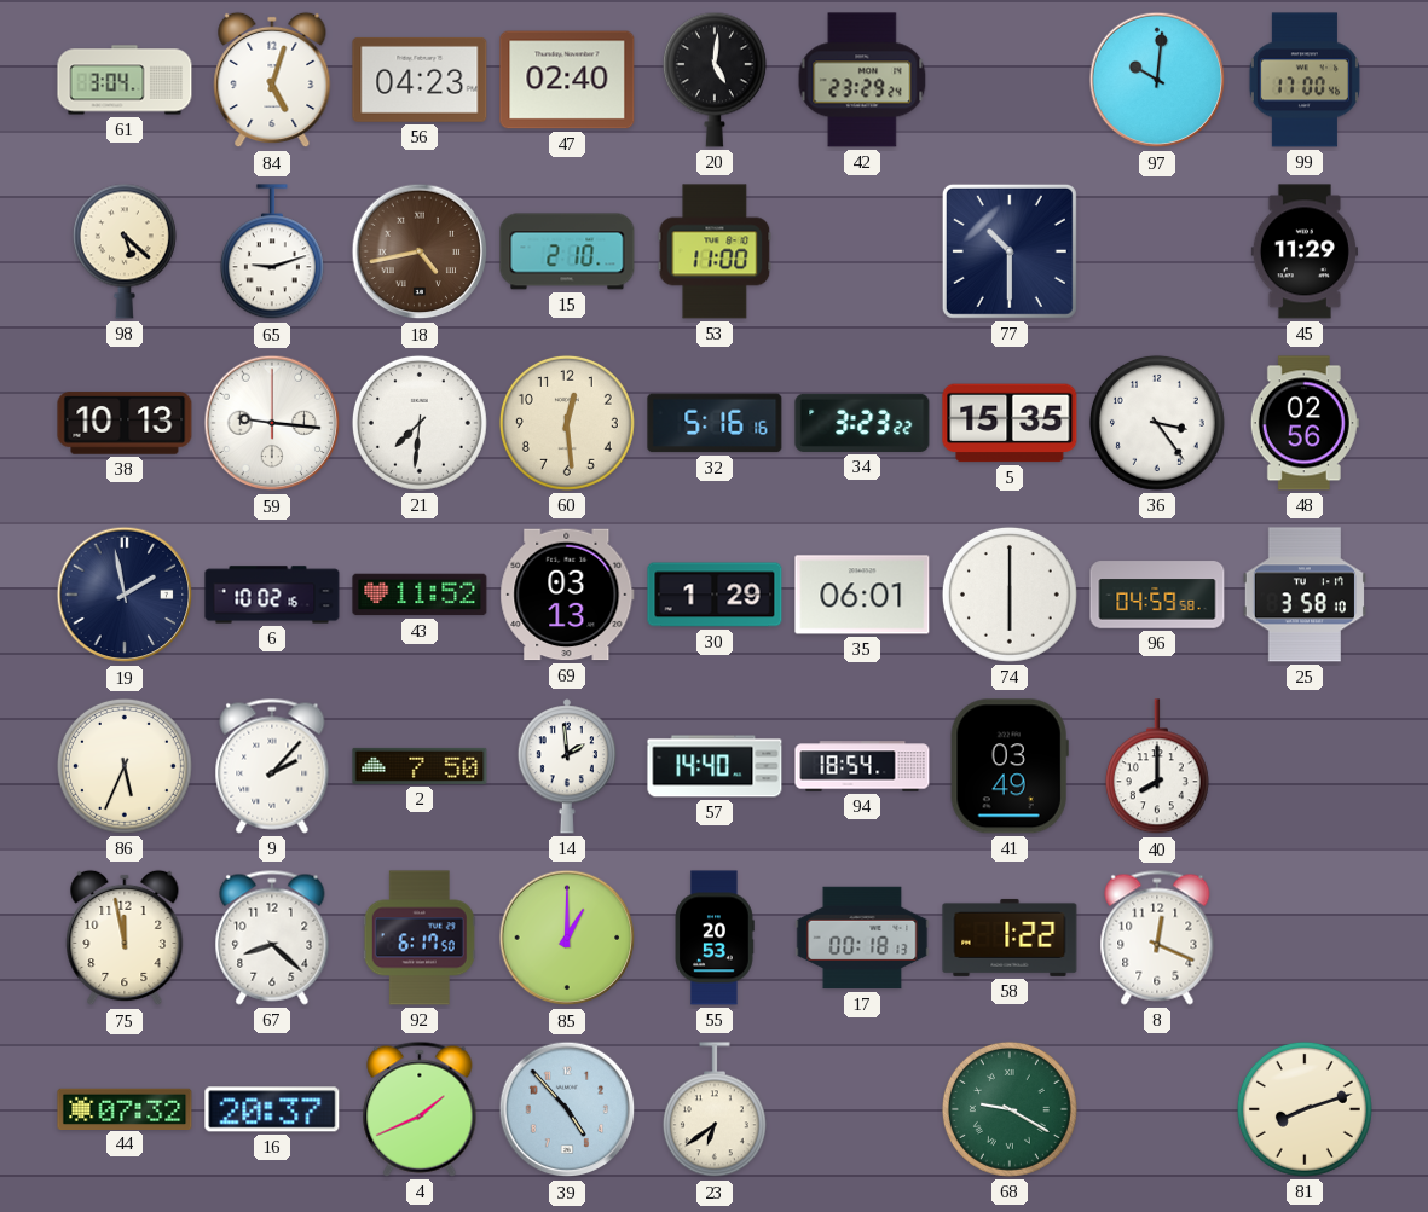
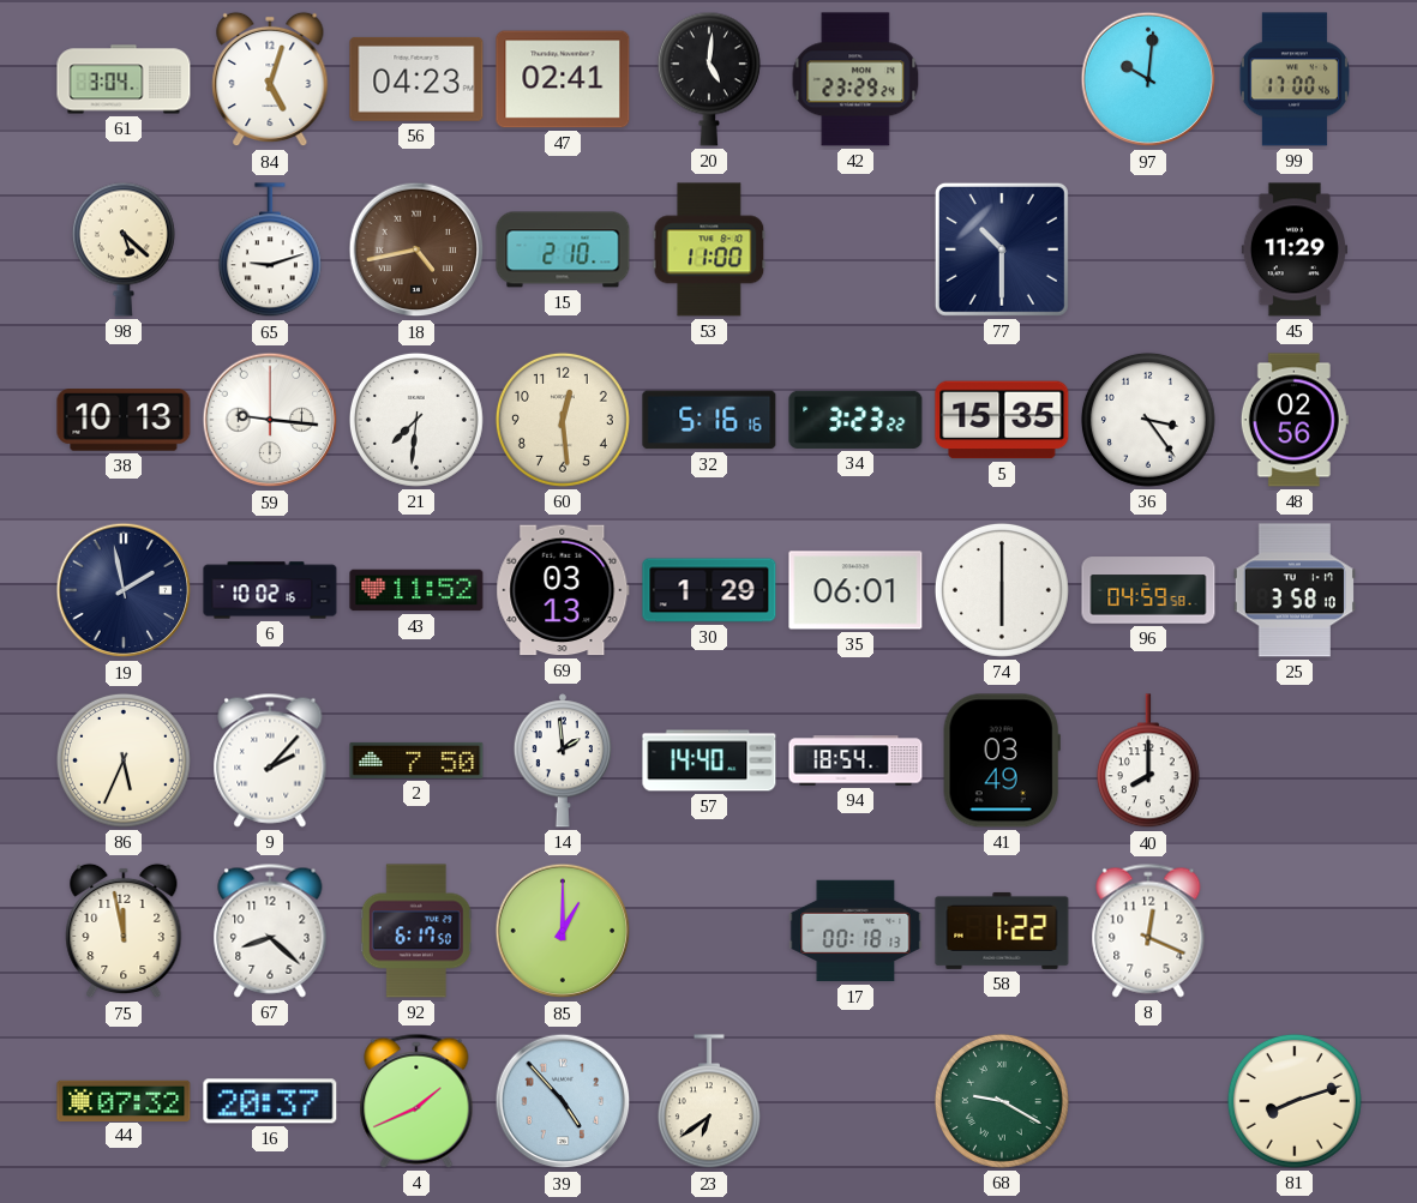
47: 02:40 -> 02:41 (563, 79)
55: 20:53 -> none (715, 938)
